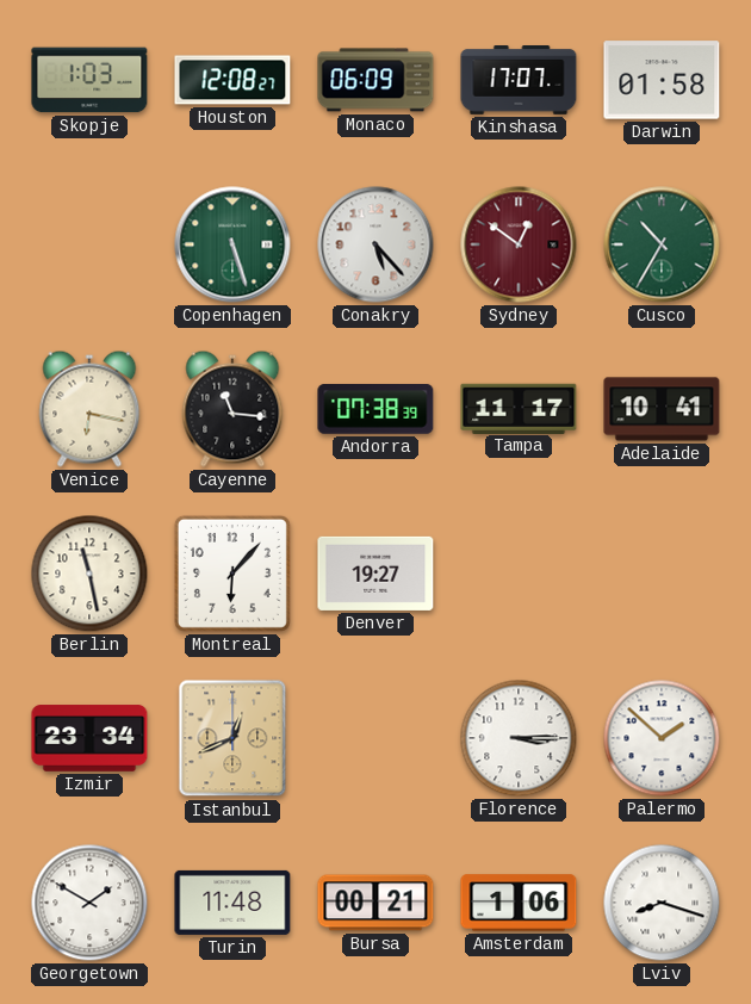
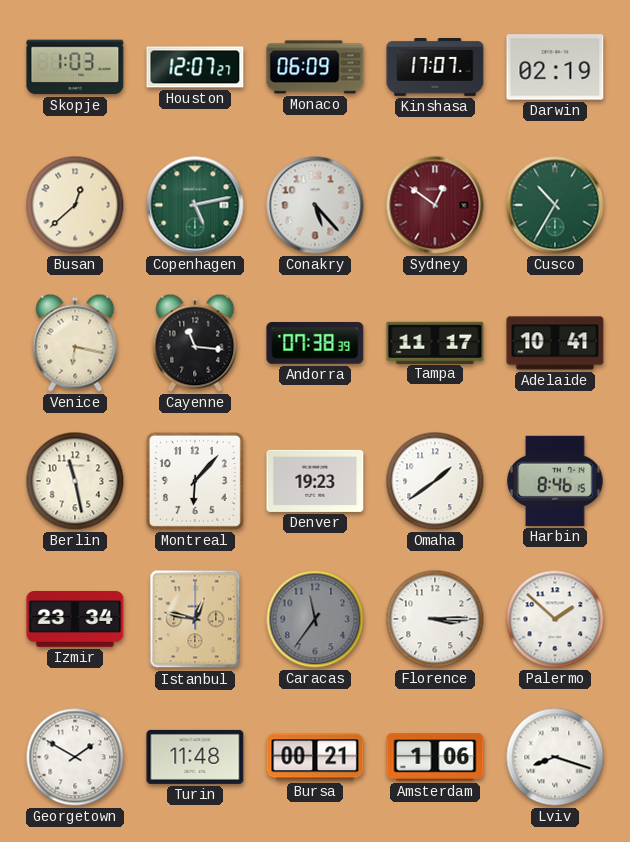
Houston: 12:08 -> 12:07 (195, 67)
Darwin: 01:58 -> 02:19 (555, 67)
Busan: none -> 12:38 (75, 205)
Copenhagen: 5:27 -> 5:13 (195, 205)
Denver: 19:27 -> 19:23 (315, 481)
Omaha: none -> 1:39 (435, 481)
Harbin: none -> 8:46 (555, 481)
Istanbul: 12:41 -> 12:47 (195, 619)
Caracas: none -> 11:36 (315, 619)
